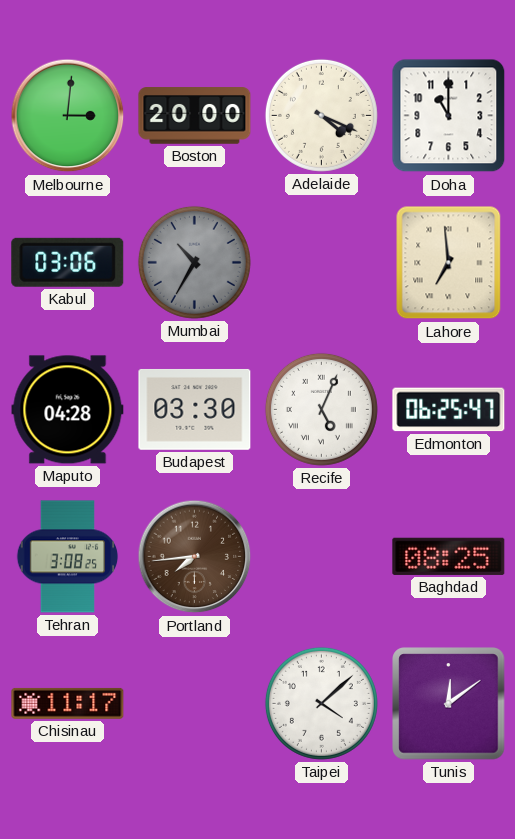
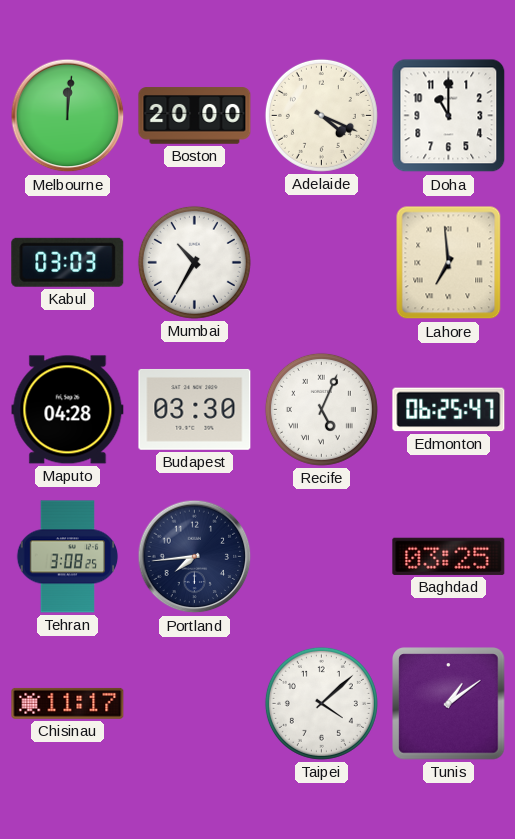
Melbourne: 3:01 -> 12:01 (68, 116)
Kabul: 03:06 -> 03:03 (68, 262)
Mumbai dial: grey -> white (194, 262)
Portland dial: brown -> navy (195, 557)
Baghdad: 08:25 -> 03:25 (449, 556)
Tunis: 12:09 -> 1:09 (449, 704)
